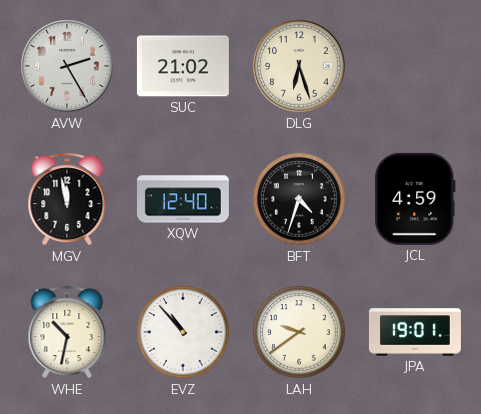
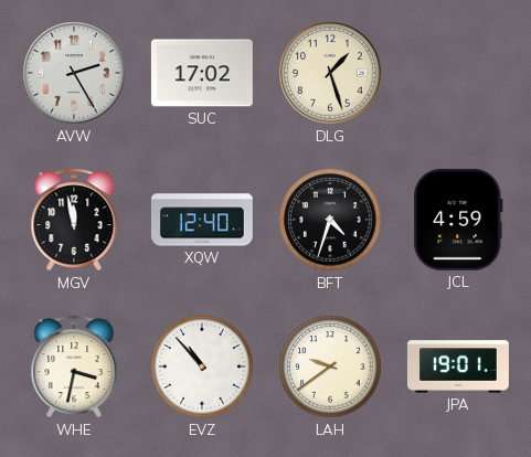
SUC: 21:02 -> 17:02 (202, 73)
DLG: 6:27 -> 1:27 (330, 73)
WHE: 10:32 -> 3:32 (74, 366)
